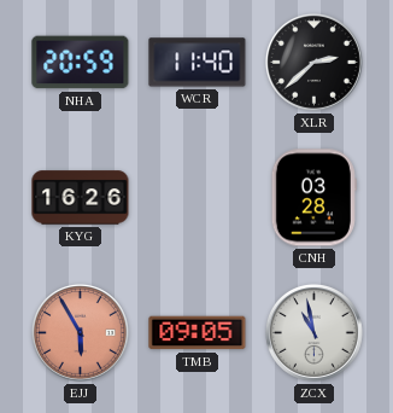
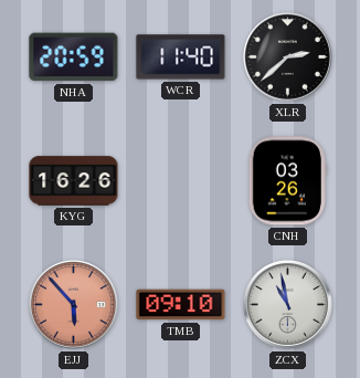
CNH: 03:28 -> 03:26 (287, 181)
EJJ: 5:55 -> 5:53 (73, 304)
TMB: 09:05 -> 09:10 (181, 305)
